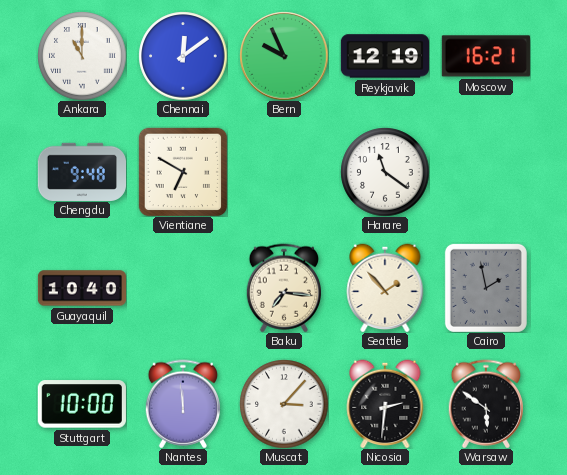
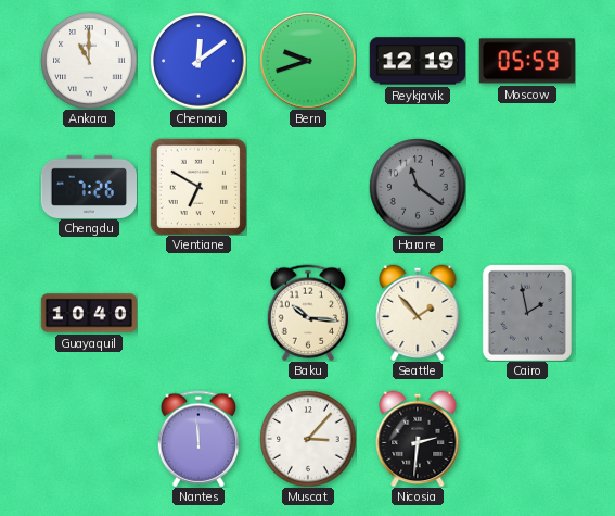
Bern: 9:56 -> 9:42 (308, 61)
Moscow: 16:21 -> 05:59 (527, 61)
Chengdu: 9:48 -> 7:26 (88, 186)
Harare dial: white -> grey (418, 187)
Baku: 7:16 -> 10:16 (307, 313)
Stuttgart: 10:00 -> none (82, 404)
Warsaw: 5:51 -> none (485, 404)
